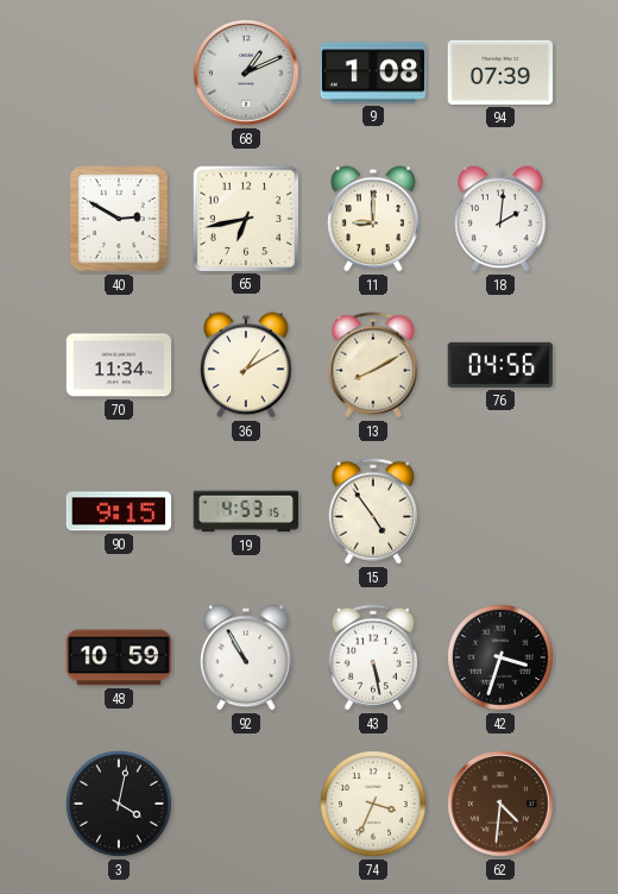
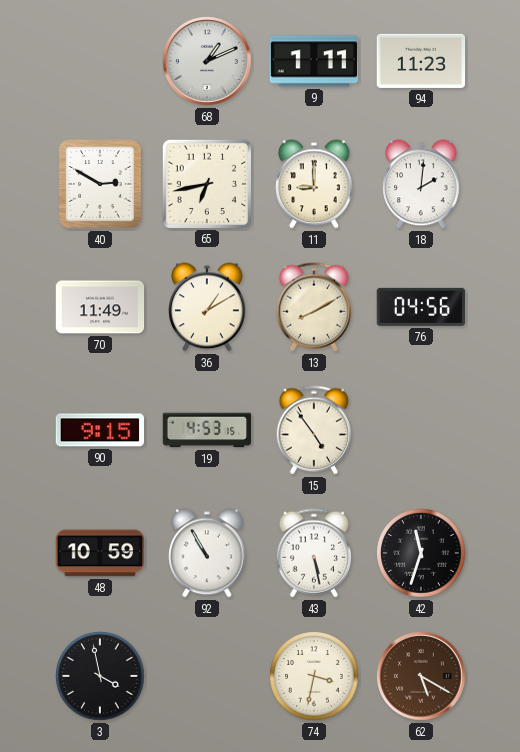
9: 1:08 -> 1:11 (313, 61)
94: 07:39 -> 11:23 (421, 61)
70: 11:34 -> 11:49 (100, 307)
42: 3:33 -> 11:33 (421, 553)
3: 4:02 -> 3:58 (100, 676)
74: 3:34 -> 3:32 (314, 676)
62: 4:31 -> 5:20 (421, 676)
